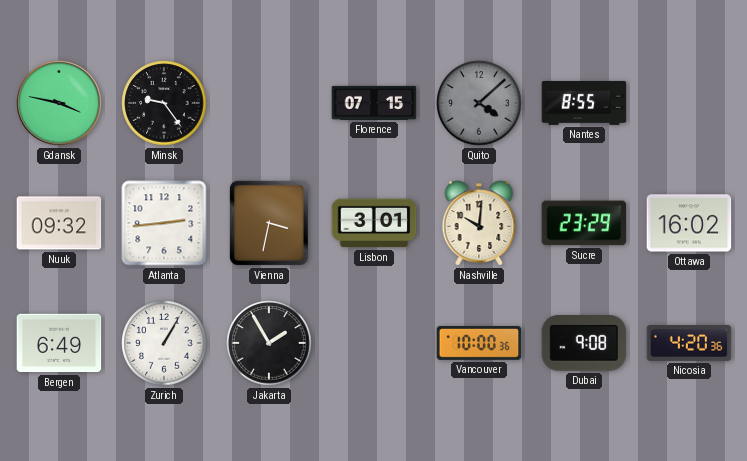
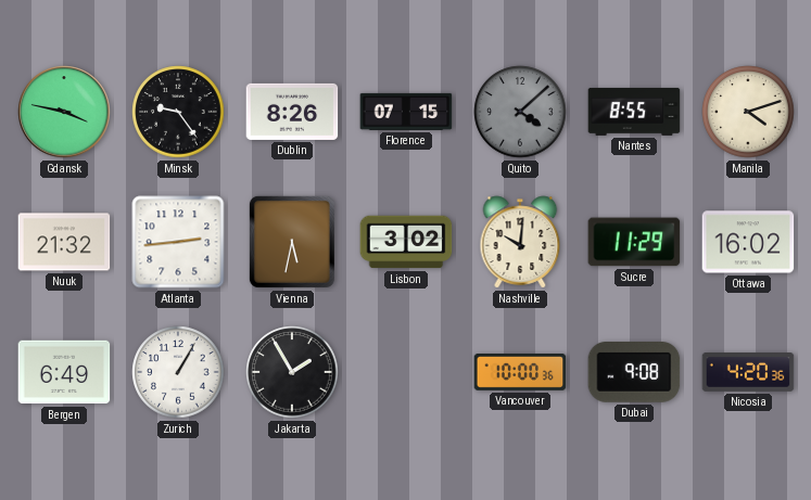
Dublin: none -> 8:26 (292, 112)
Manila: none -> 4:12 (748, 112)
Nuuk: 09:32 -> 21:32 (64, 242)
Vienna: 3:32 -> 5:32 (292, 242)
Lisbon: 3:01 -> 3:02 (406, 242)
Sucre: 23:29 -> 11:29 (634, 242)
